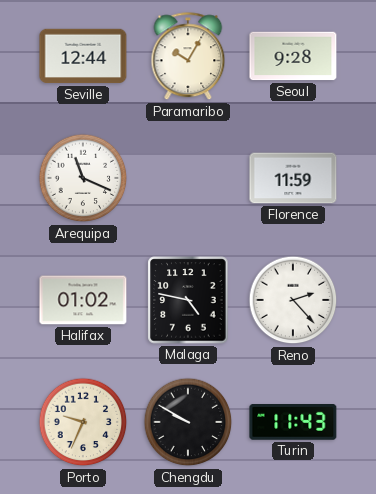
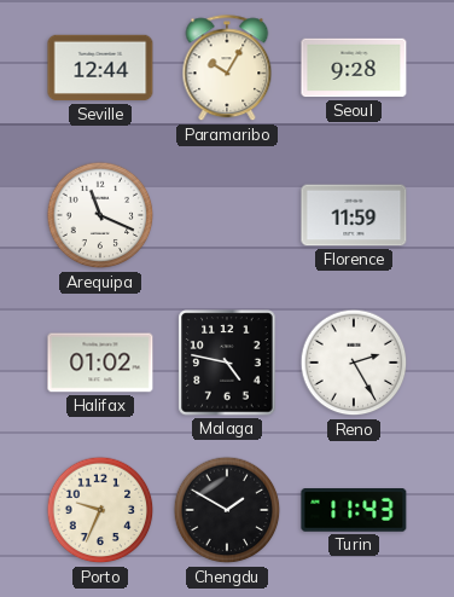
Reno: 2:23 -> 2:25 (354, 363)
Chengdu: 9:50 -> 1:50 (227, 510)
